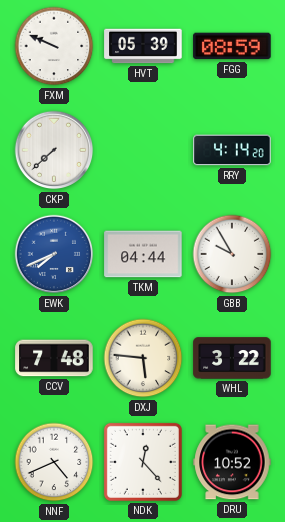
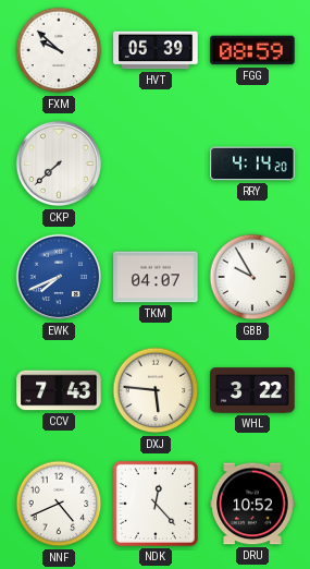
FXM: 9:49 -> 9:52 (59, 50)
TKM: 04:44 -> 04:07 (156, 277)
CCV: 7:48 -> 7:43 (59, 390)
